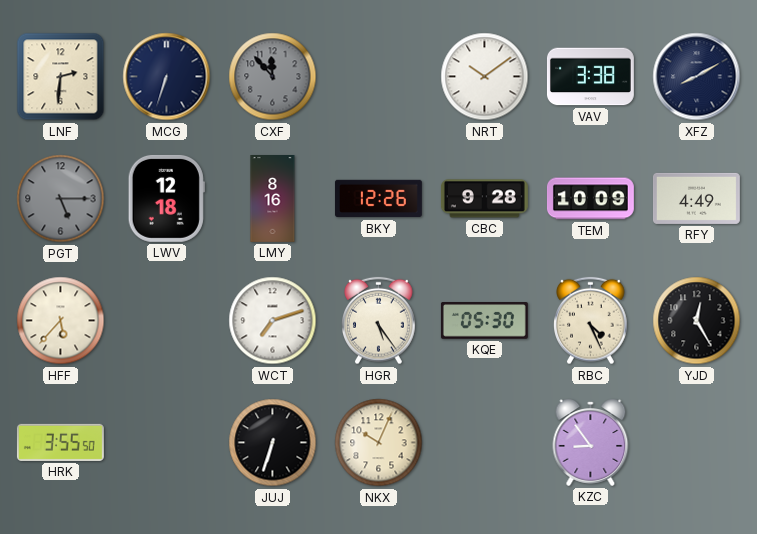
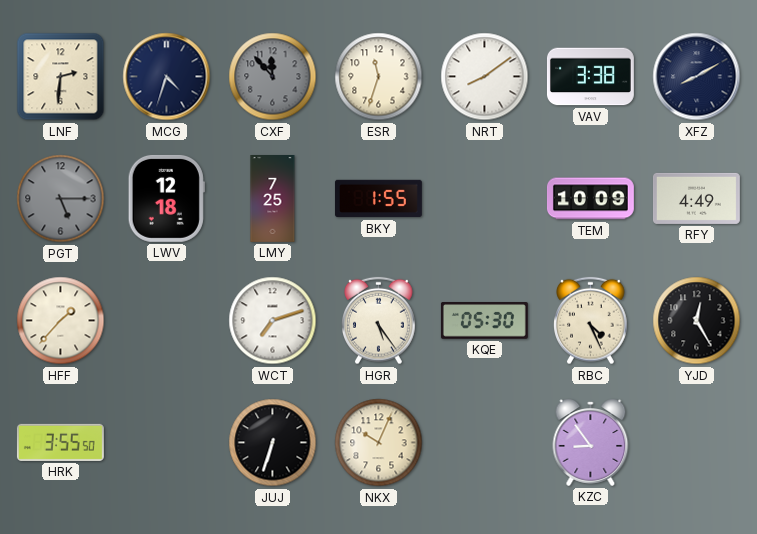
MCG: 6:33 -> 4:33 (167, 77)
ESR: none -> 11:33 (379, 77)
NRT: 10:09 -> 8:09 (485, 77)
LMY: 8:16 -> 7:25 (273, 199)
BKY: 12:26 -> 1:55 (378, 199)
CBC: 9:28 -> none (484, 199)
HFF: 5:37 -> 1:37 (61, 321)
